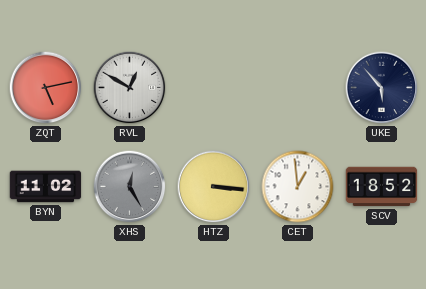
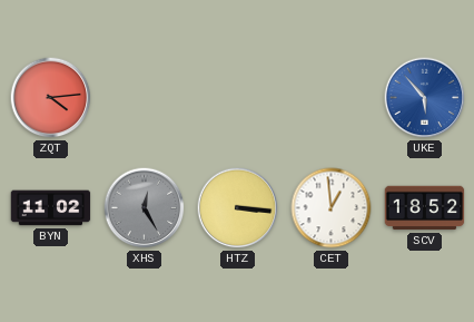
ZQT: 5:13 -> 4:14 (51, 98)
RVL: 12:50 -> none (130, 88)
UKE dial: navy -> blue (425, 98)
